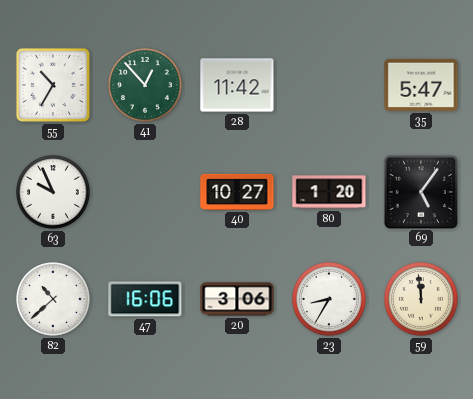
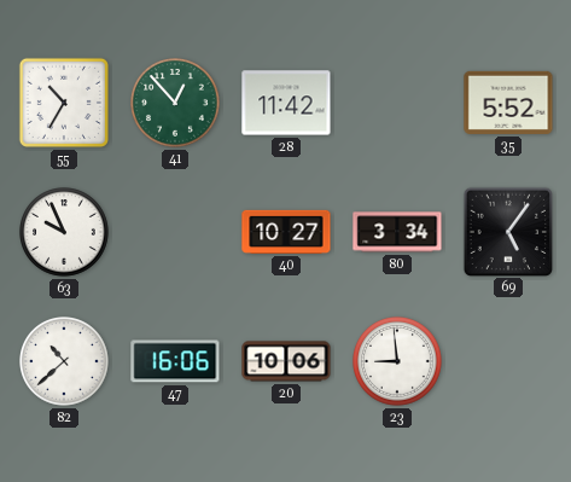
35: 5:47 -> 5:52 (508, 103)
80: 1:20 -> 3:34 (397, 232)
20: 3:06 -> 10:06 (286, 361)
23: 8:35 -> 8:59 (398, 362)
59: 11:59 -> none (422, 300)
